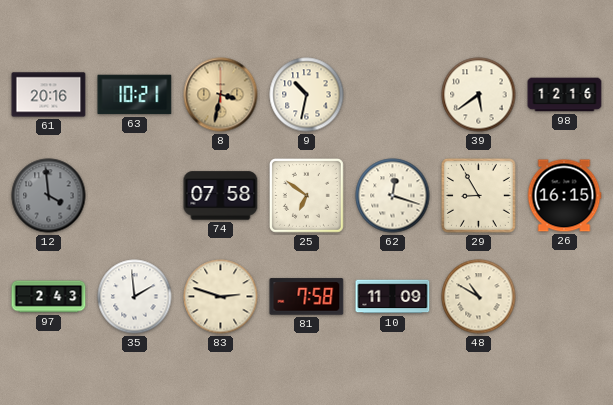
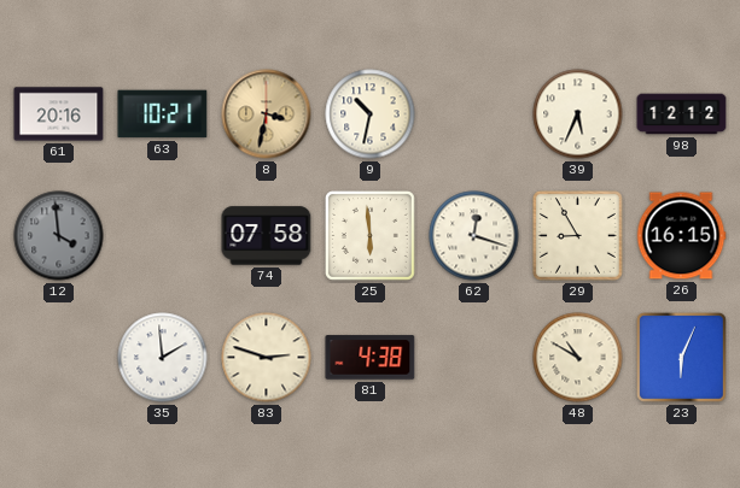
39: 5:39 -> 5:34 (578, 114)
98: 12:16 -> 12:12 (682, 114)
25: 6:51 -> 5:59 (369, 235)
97: 2:43 -> none (49, 297)
81: 7:58 -> 4:38 (371, 358)
10: 11:09 -> none (393, 297)
23: none -> 6:04 (681, 357)
